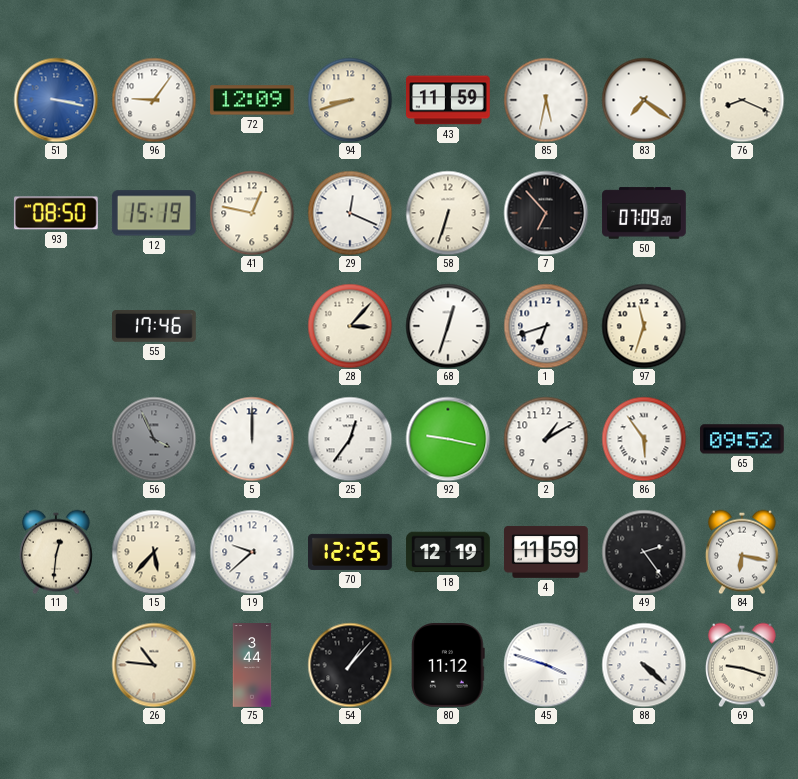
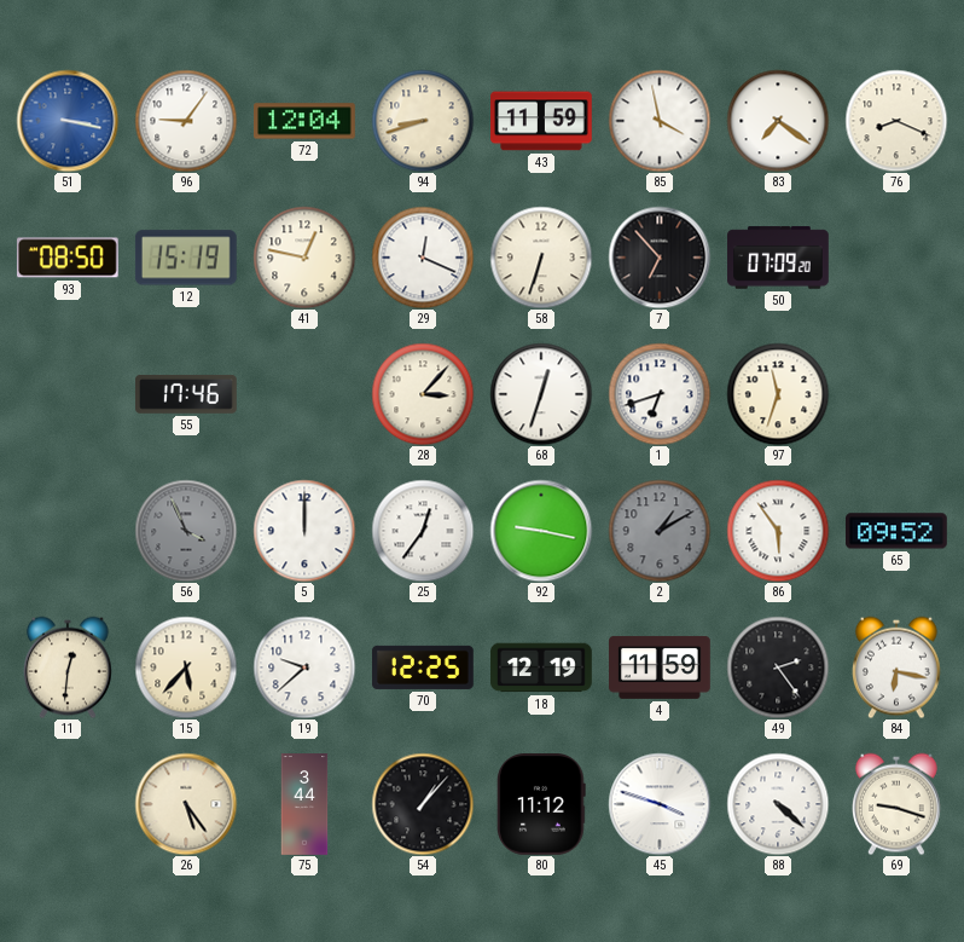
72: 12:09 -> 12:04 (306, 121)
85: 5:32 -> 3:58 (660, 121)
2 dial: white -> grey (660, 531)
26: 10:46 -> 5:24 (186, 804)
